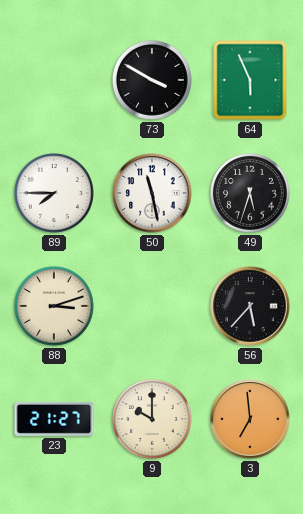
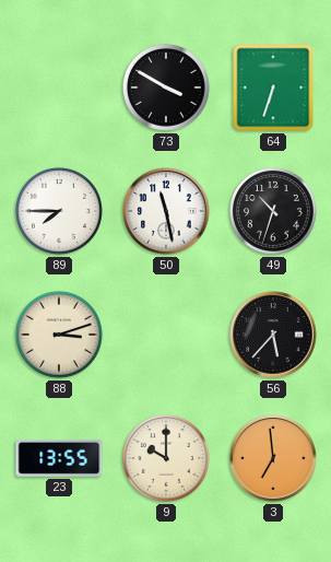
64: 5:56 -> 6:33 (273, 87)
49: 5:33 -> 10:33 (273, 211)
23: 21:27 -> 13:55 (59, 458)
